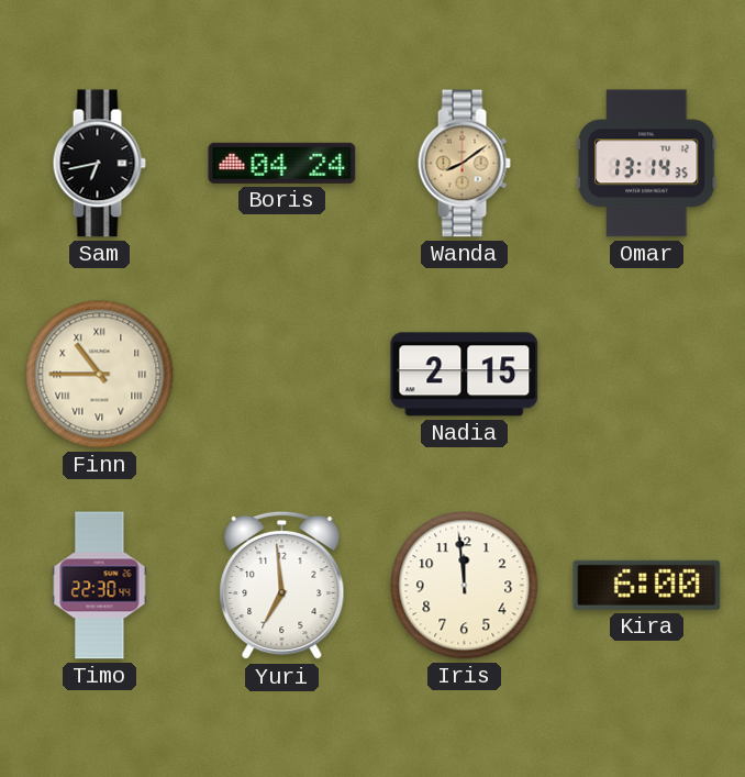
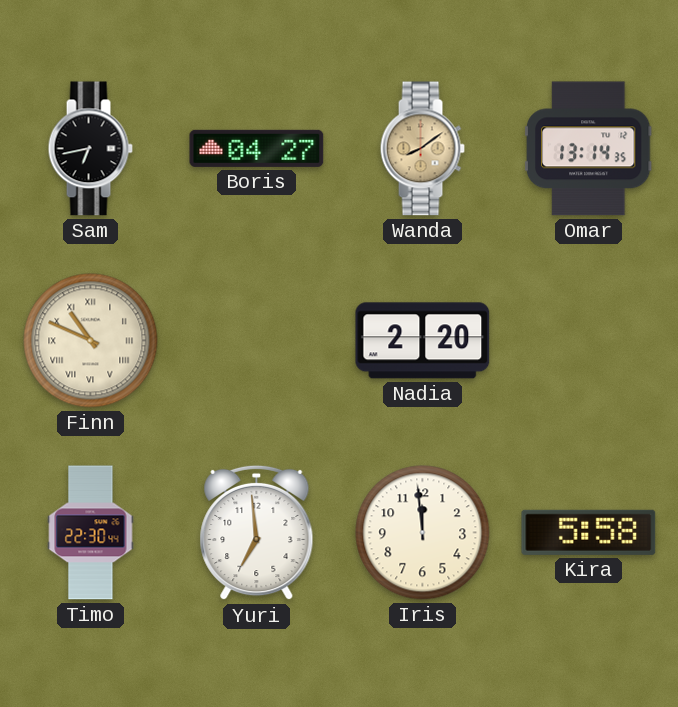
Boris: 04:24 -> 04:27 (257, 148)
Finn: 10:45 -> 10:49 (91, 341)
Nadia: 2:15 -> 2:20 (423, 341)
Kira: 6:00 -> 5:58 (589, 532)
